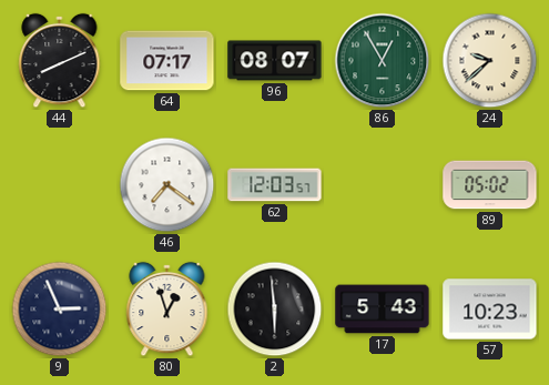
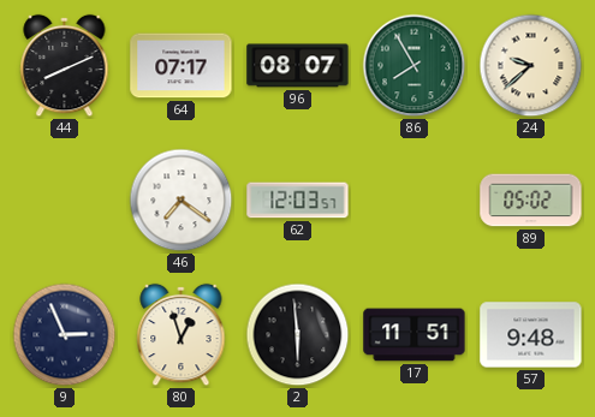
86: 12:55 -> 7:55 (415, 66)
17: 5:43 -> 11:51 (415, 335)
57: 10:23 -> 9:48 (531, 335)
